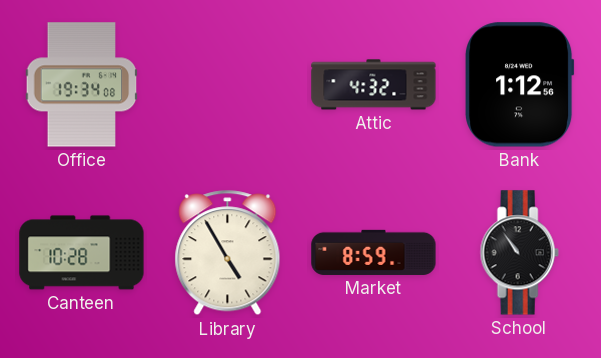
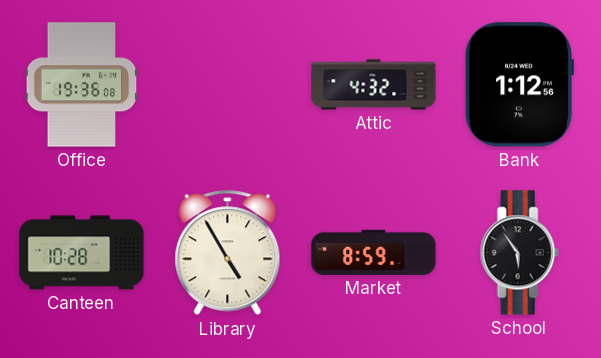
Office: 19:34 -> 19:36 (82, 85)
School: 10:54 -> 5:54 (519, 253)
